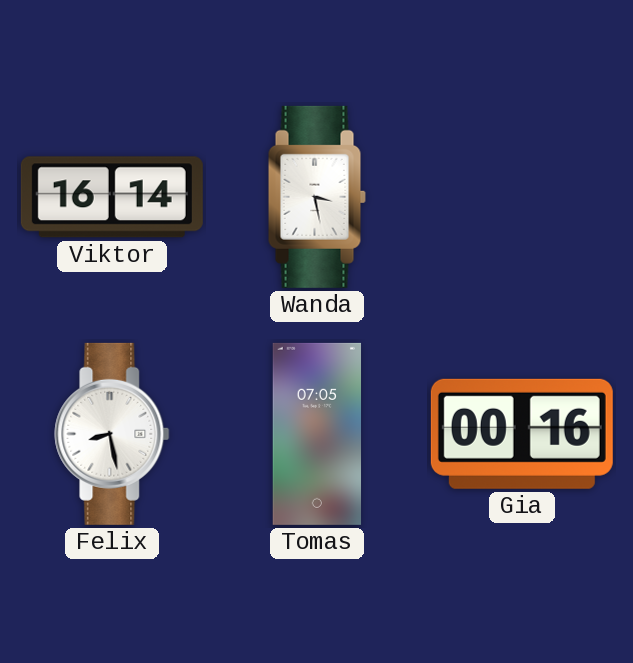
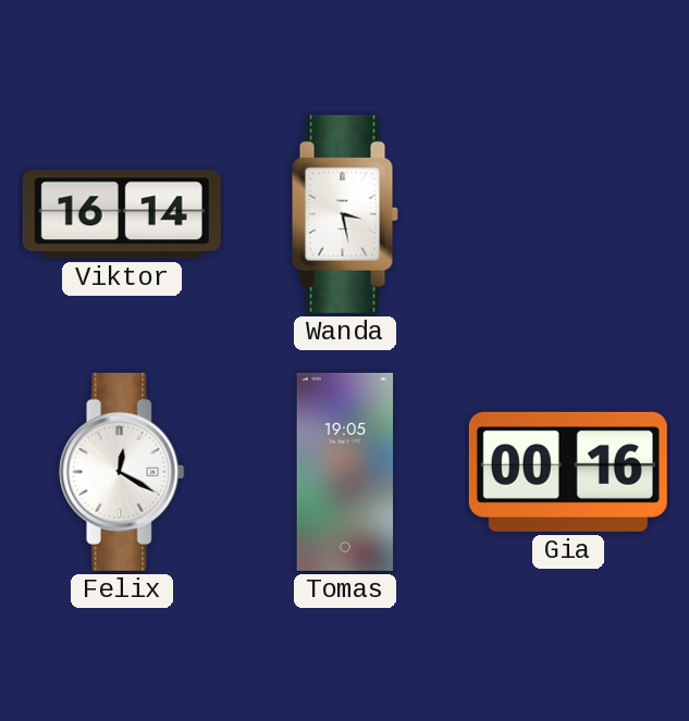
Felix: 8:28 -> 12:20 (122, 472)
Tomas: 07:05 -> 19:05 (345, 472)
